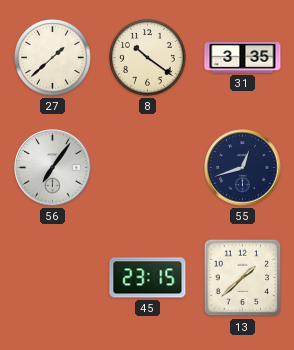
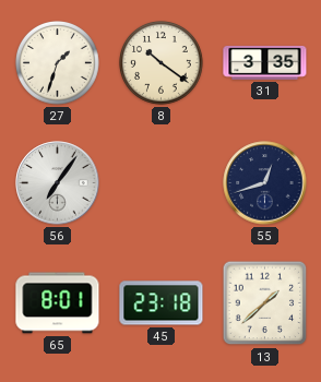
27: 1:38 -> 1:33 (58, 63)
65: none -> 8:01 (58, 303)
45: 23:15 -> 23:18 (162, 303)
